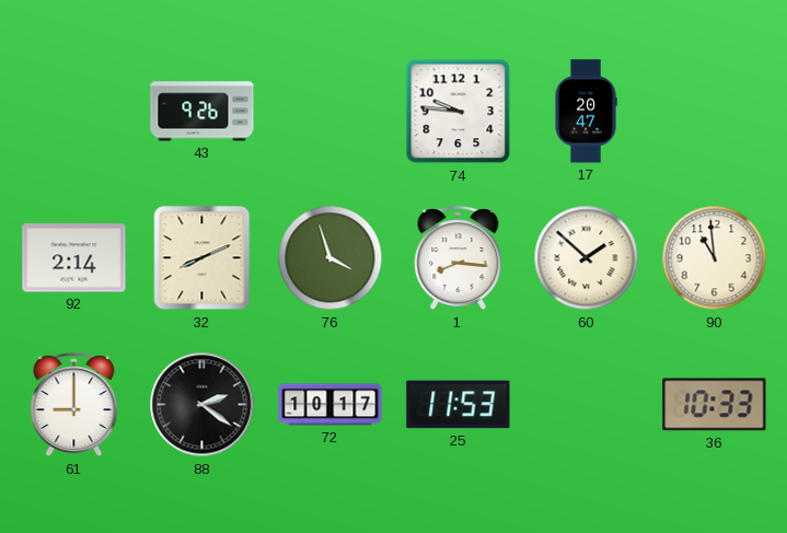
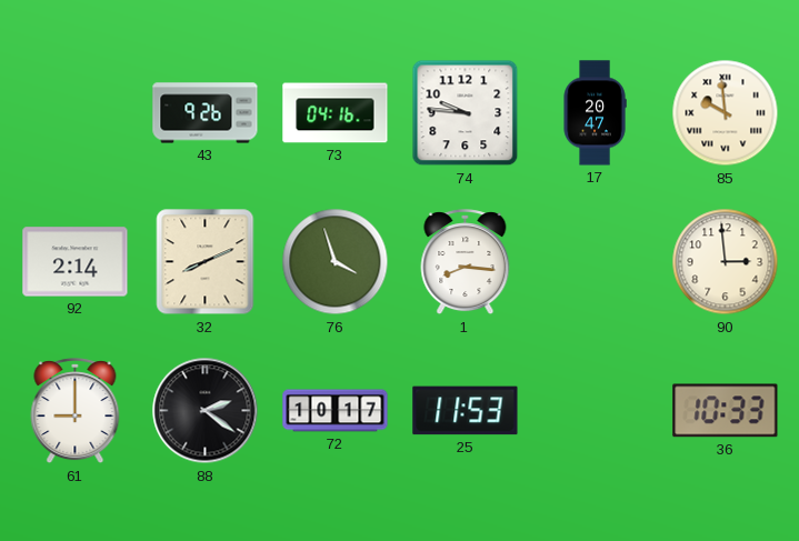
73: none -> 04:16 (336, 113)
85: none -> 9:59 (726, 113)
60: 1:52 -> none (587, 258)
90: 10:59 -> 2:59 (726, 262)
